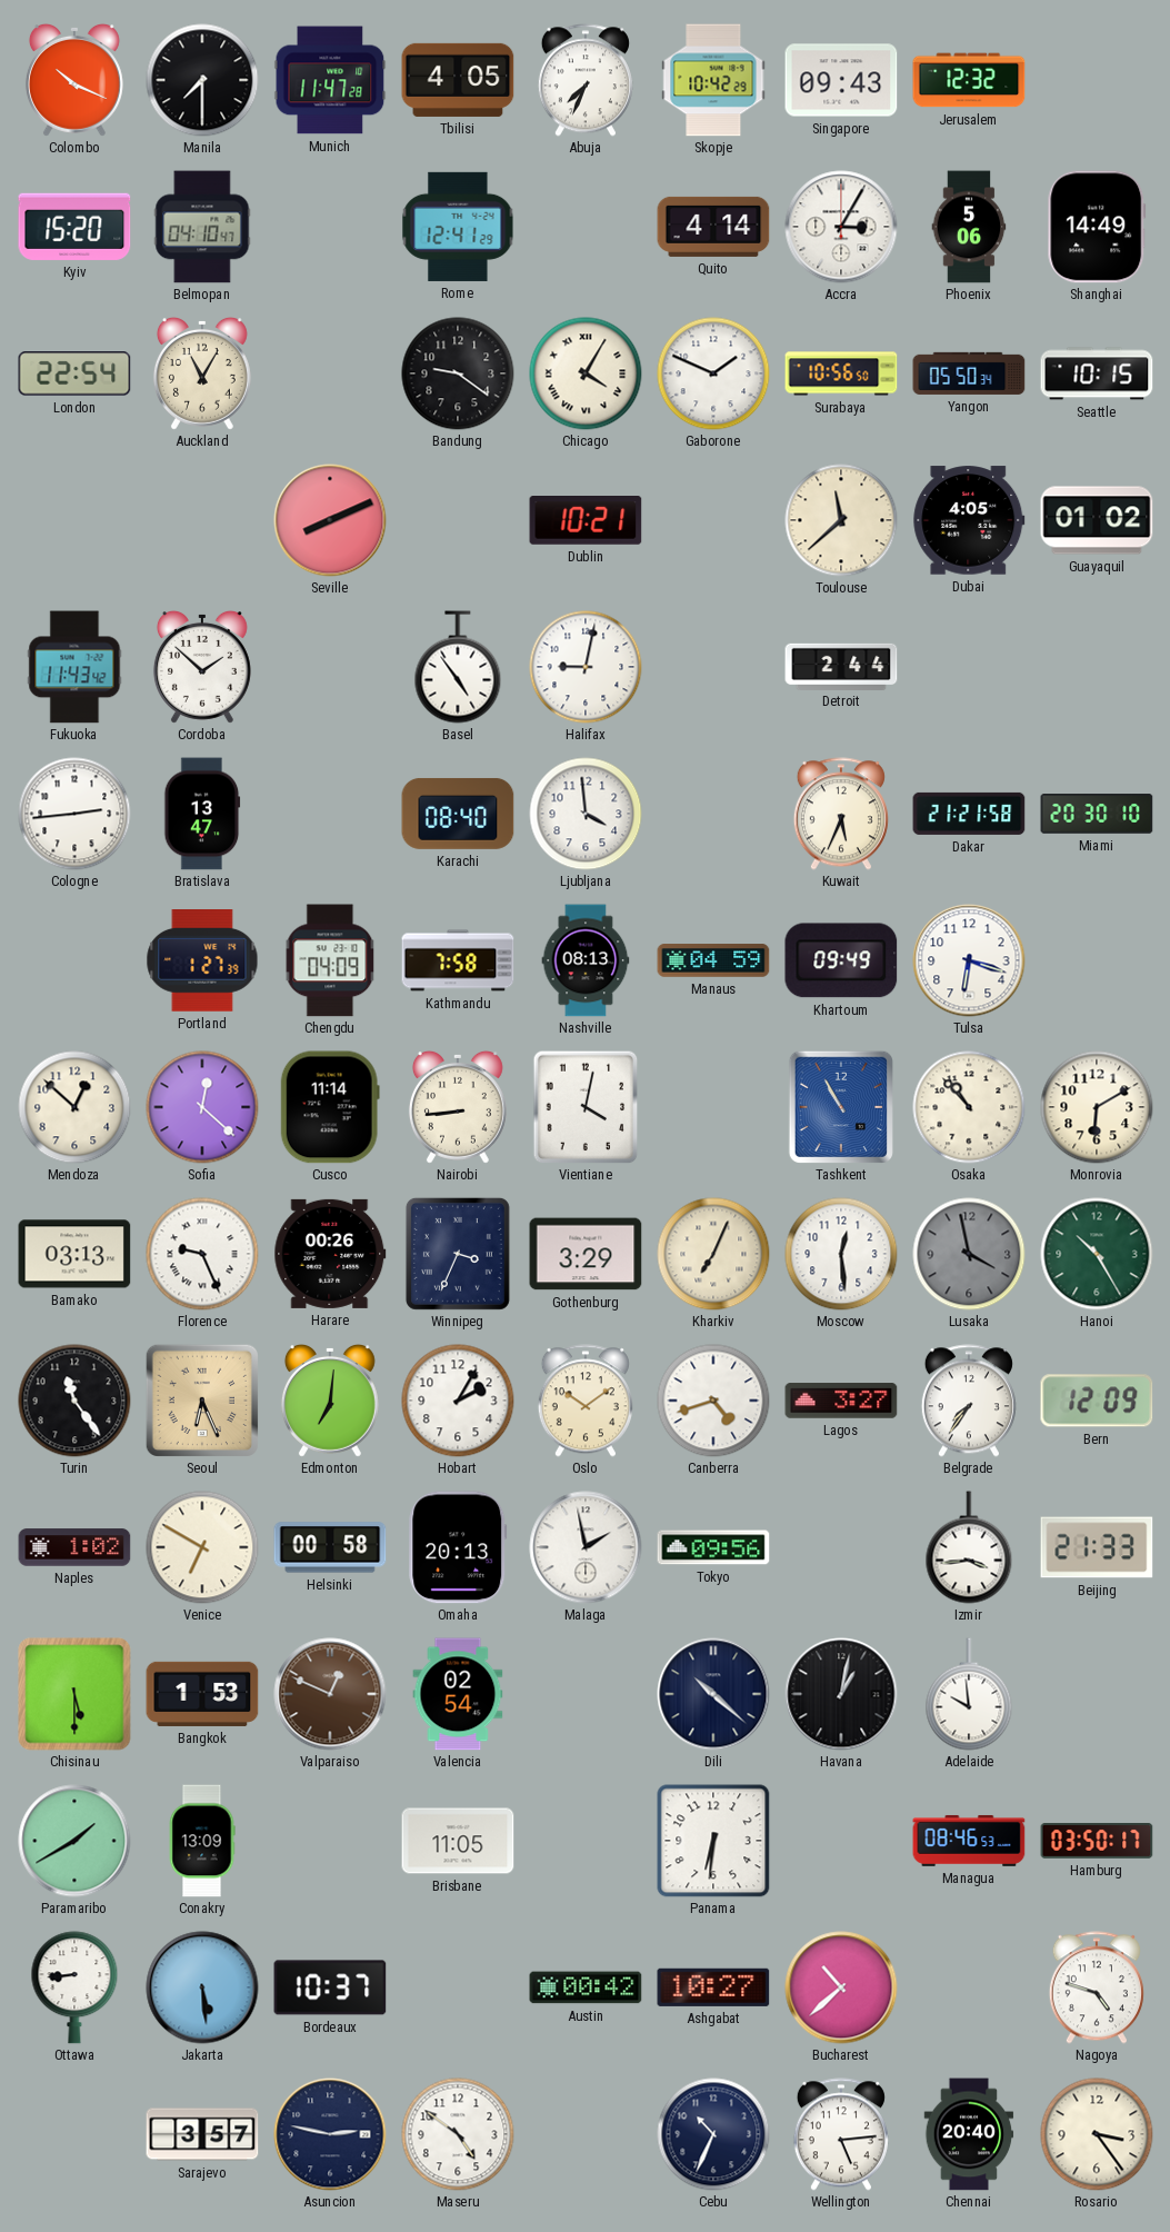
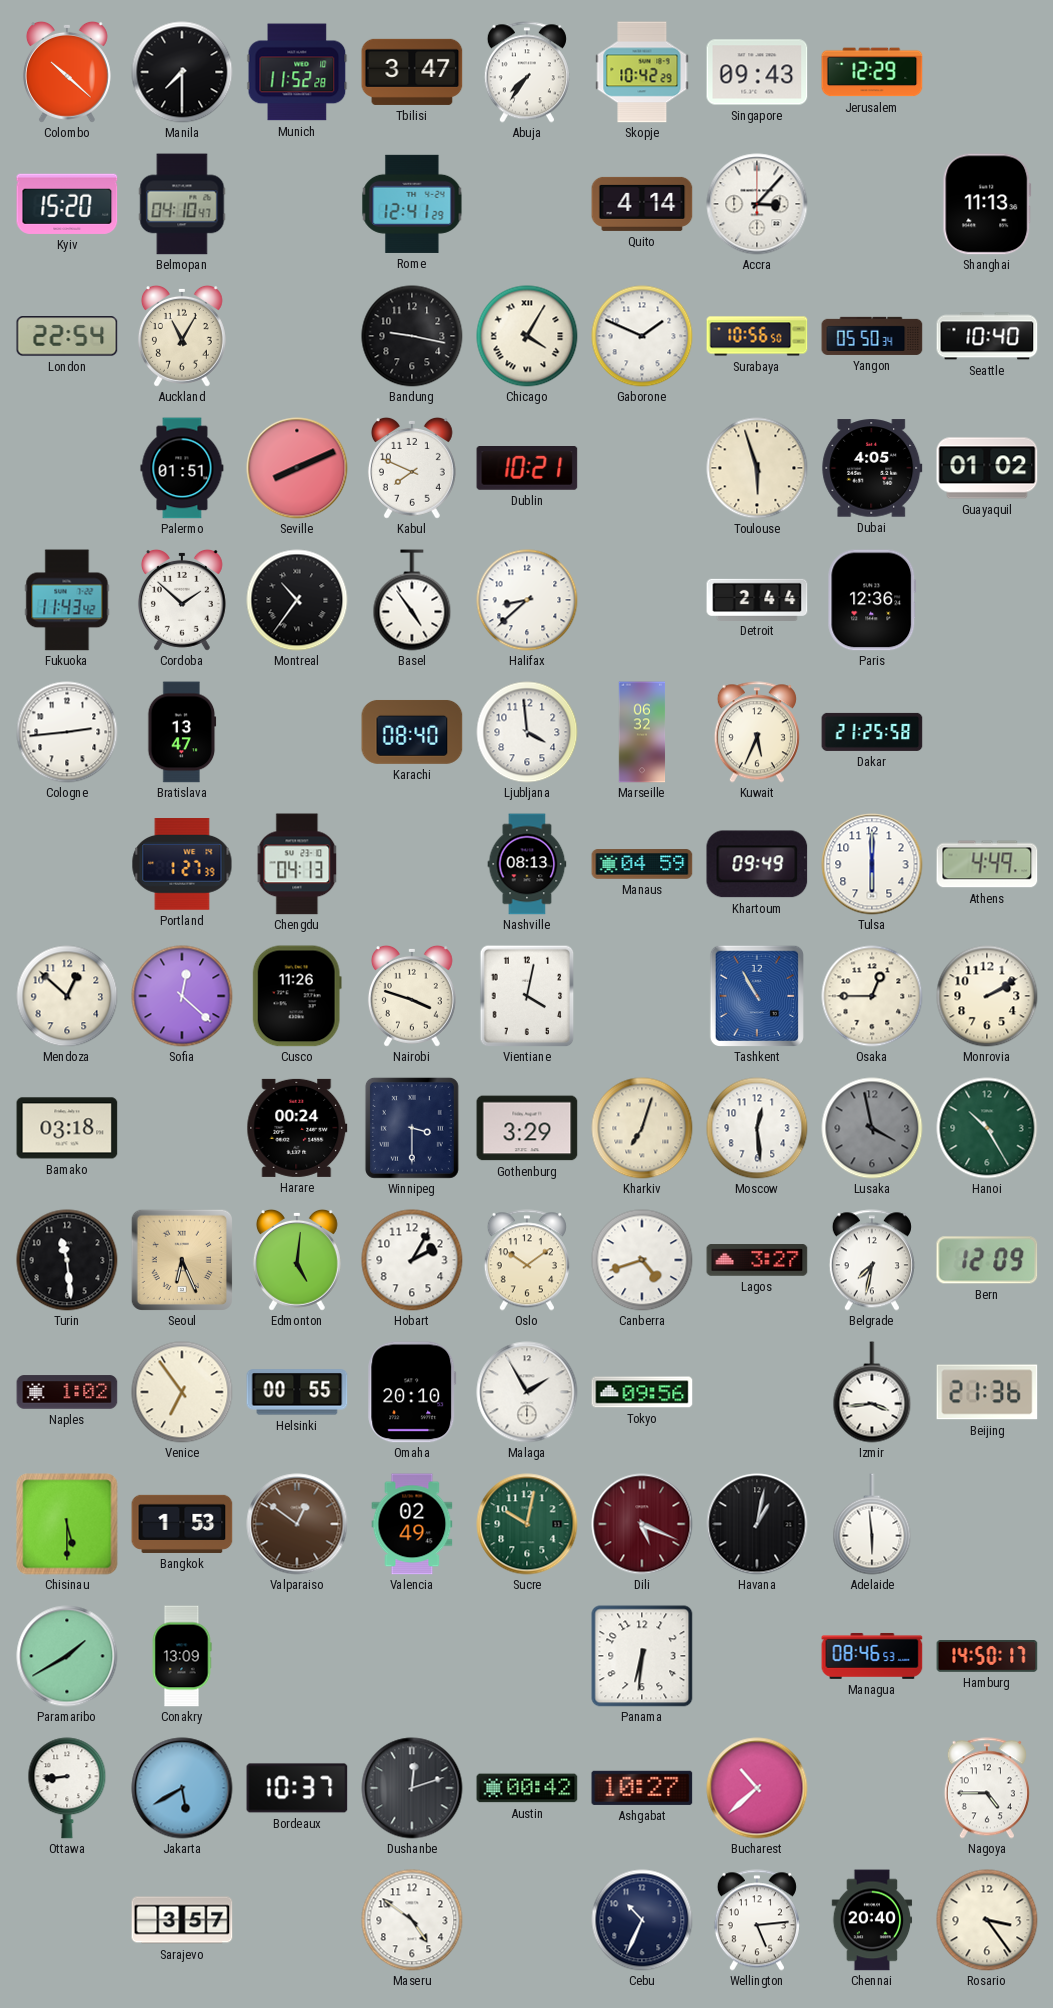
Colombo: 10:19 -> 10:22 (67, 72)
Munich: 11:47 -> 11:52 (297, 72)
Tbilisi: 4:05 -> 3:47 (412, 72)
Abuja: 7:34 -> 7:36 (527, 72)
Jerusalem: 12:32 -> 12:29 (872, 72)
Accra: 3:05 -> 3:07 (757, 204)
Phoenix: 5:06 -> none (969, 227)
Shanghai: 14:49 -> 11:13 (987, 204)
Bandung: 9:21 -> 9:17 (412, 336)
Seattle: 10:15 -> 10:40 (987, 336)
Palermo: none -> 01:51 (182, 468)
Kabul: none -> 7:49 (412, 468)
Toulouse: 11:38 -> 5:57 (757, 468)
Montreal: none -> 10:36 (297, 600)
Halifax: 9:02 -> 8:38 (527, 600)
Paris: none -> 12:36 (872, 600)
Marseille: none -> 06:32 (642, 732)
Dakar: 21:21 -> 21:25 (872, 732)
Miami: 20:30 -> none (1097, 814)
Chengdu: 04:09 -> 04:13 (297, 864)
Kathmandu: 7:58 -> none (458, 960)
Tulsa: 6:18 -> 6:00 (872, 864)
Athens: none -> 4:49 (987, 864)
Cusco: 11:14 -> 11:26 (297, 996)
Nairobi: 8:44 -> 3:48 (412, 996)
Osaka: 10:53 -> 12:45 (872, 996)
Monrovia: 6:10 -> 2:10 (987, 996)
Bamako: 03:13 -> 03:18 (67, 1128)
Florence: 9:26 -> none (202, 1254)
Harare: 00:26 -> 00:24 (297, 1128)
Winnipeg: 3:34 -> 3:30 (412, 1128)
Kharkiv: 7:04 -> 7:03 (642, 1128)
Turin: 11:24 -> 11:29 (67, 1260)
Edmonton: 7:01 -> 5:01 (297, 1260)
Belgrade: 7:36 -> 7:32 (872, 1260)
Venice: 6:50 -> 6:54 (182, 1392)
Helsinki: 00:58 -> 00:55 (297, 1392)
Omaha: 20:13 -> 20:10 (412, 1392)
Malaga: 1:58 -> 1:55 (527, 1392)
Beijing: 21:33 -> 21:36 (987, 1392)
Valparaiso: 12:49 -> 12:51 (297, 1524)
Valencia: 02:54 -> 02:49 (412, 1524)
Sucre: none -> 10:02 (527, 1524)
Dili: 10:22 -> 5:19 (642, 1524)
Dili dial: navy -> burgundy (642, 1524)
Adelaide: 9:59 -> 5:59 (872, 1524)
Brisbane: 11:05 -> none (458, 1841)
Hamburg: 03:50 -> 14:50 (987, 1657)
Jakarta: 5:29 -> 5:40 (182, 1788)
Dushanbe: none -> 12:12 (412, 1788)
Nagoya: 4:48 -> 4:45 (987, 1788)
Asuncion: 2:47 -> none (330, 2134)
